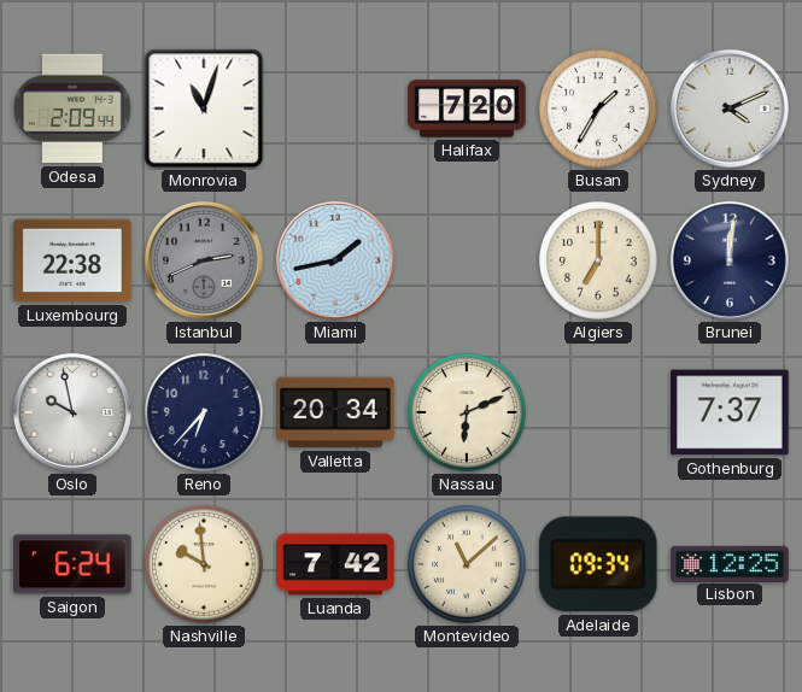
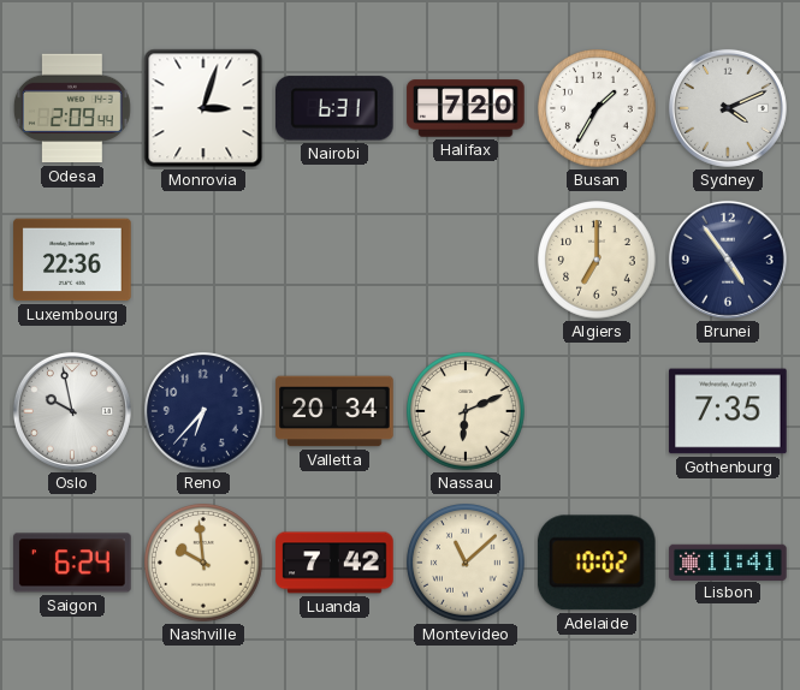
Monrovia: 11:03 -> 3:03 (203, 108)
Nairobi: none -> 6:31 (336, 108)
Luxembourg: 22:38 -> 22:36 (72, 260)
Istanbul: 2:41 -> none (204, 260)
Miami: 1:43 -> none (335, 260)
Brunei: 12:01 -> 4:54 (728, 260)
Gothenburg: 7:37 -> 7:35 (728, 411)
Adelaide: 09:34 -> 10:02 (597, 563)
Lisbon: 12:25 -> 11:41 (728, 561)
